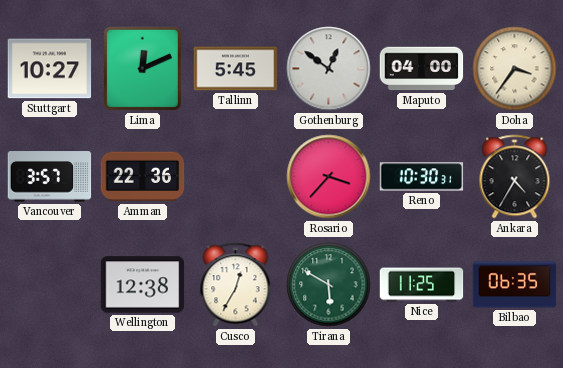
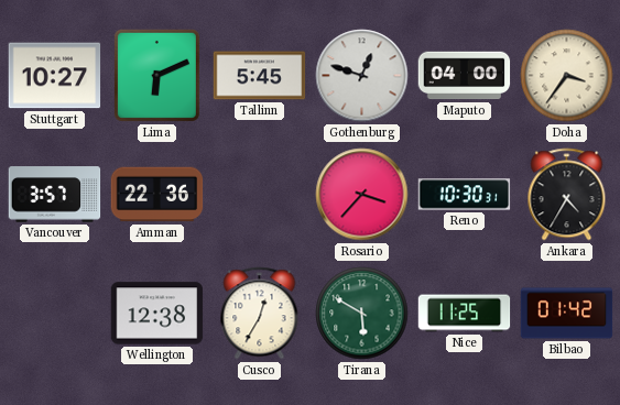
Lima: 12:11 -> 6:11 (156, 75)
Gothenburg: 12:51 -> 12:48 (362, 76)
Bilbao: 06:35 -> 01:42 (567, 314)
